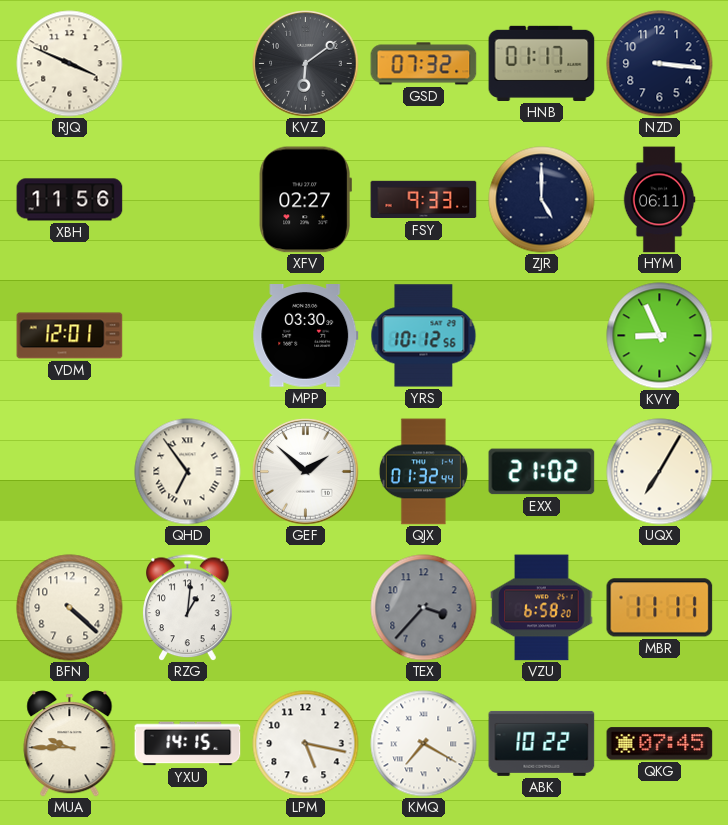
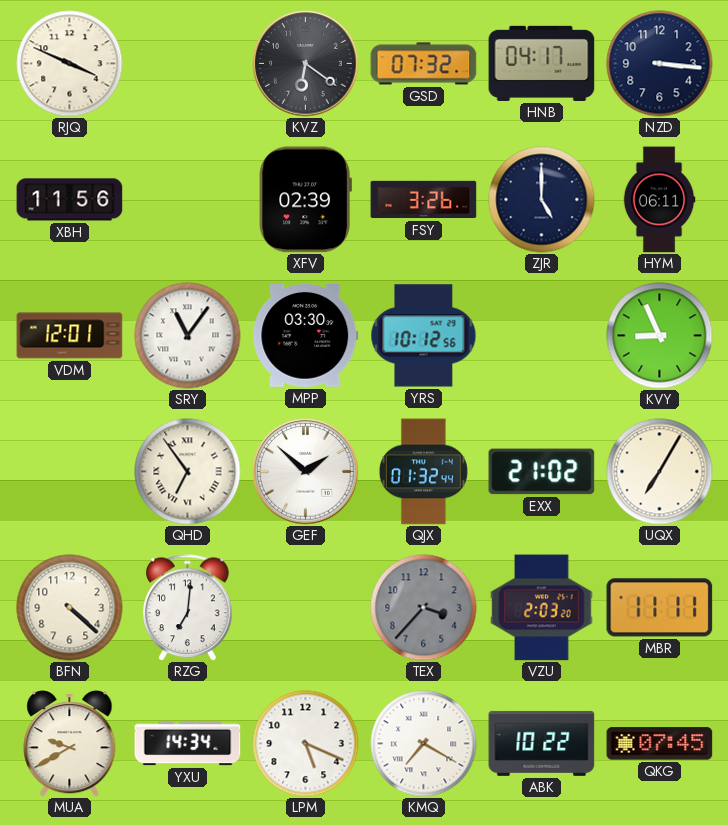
KVZ: 6:09 -> 6:21 (306, 64)
HNB: 01:17 -> 04:17 (542, 63)
XFV: 02:27 -> 02:39 (305, 200)
FSY: 9:33 -> 3:26 (424, 200)
SRY: none -> 11:06 (188, 336)
RZG: 1:01 -> 7:01 (188, 608)
VZU: 6:58 -> 2:03 (542, 608)
MUA: 9:45 -> 9:40 (70, 744)
YXU: 14:15 -> 14:34 (188, 744)
LPM: 5:17 -> 5:19 (306, 744)
